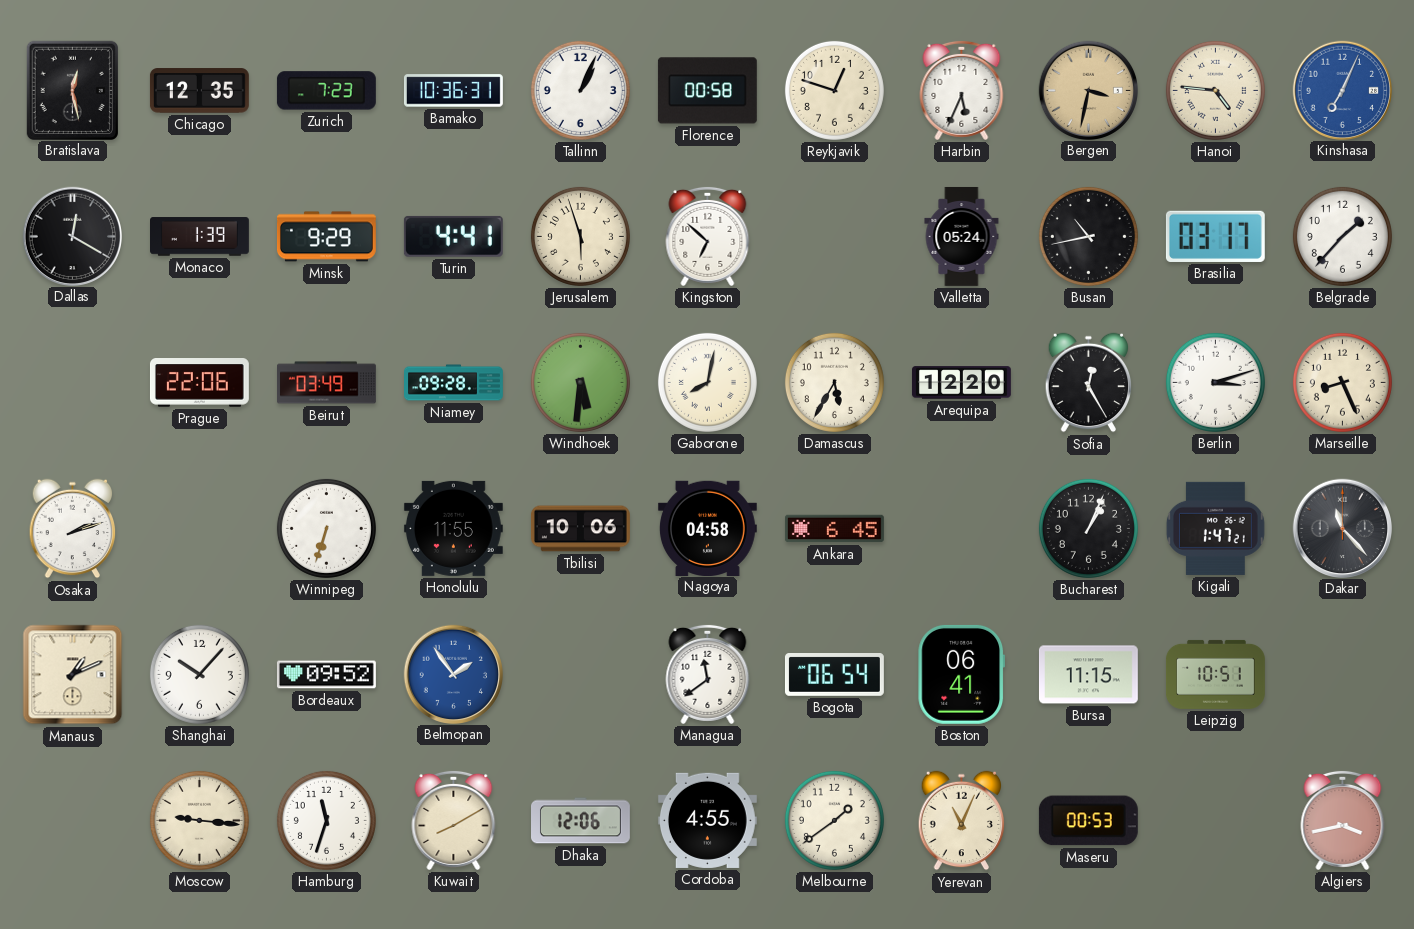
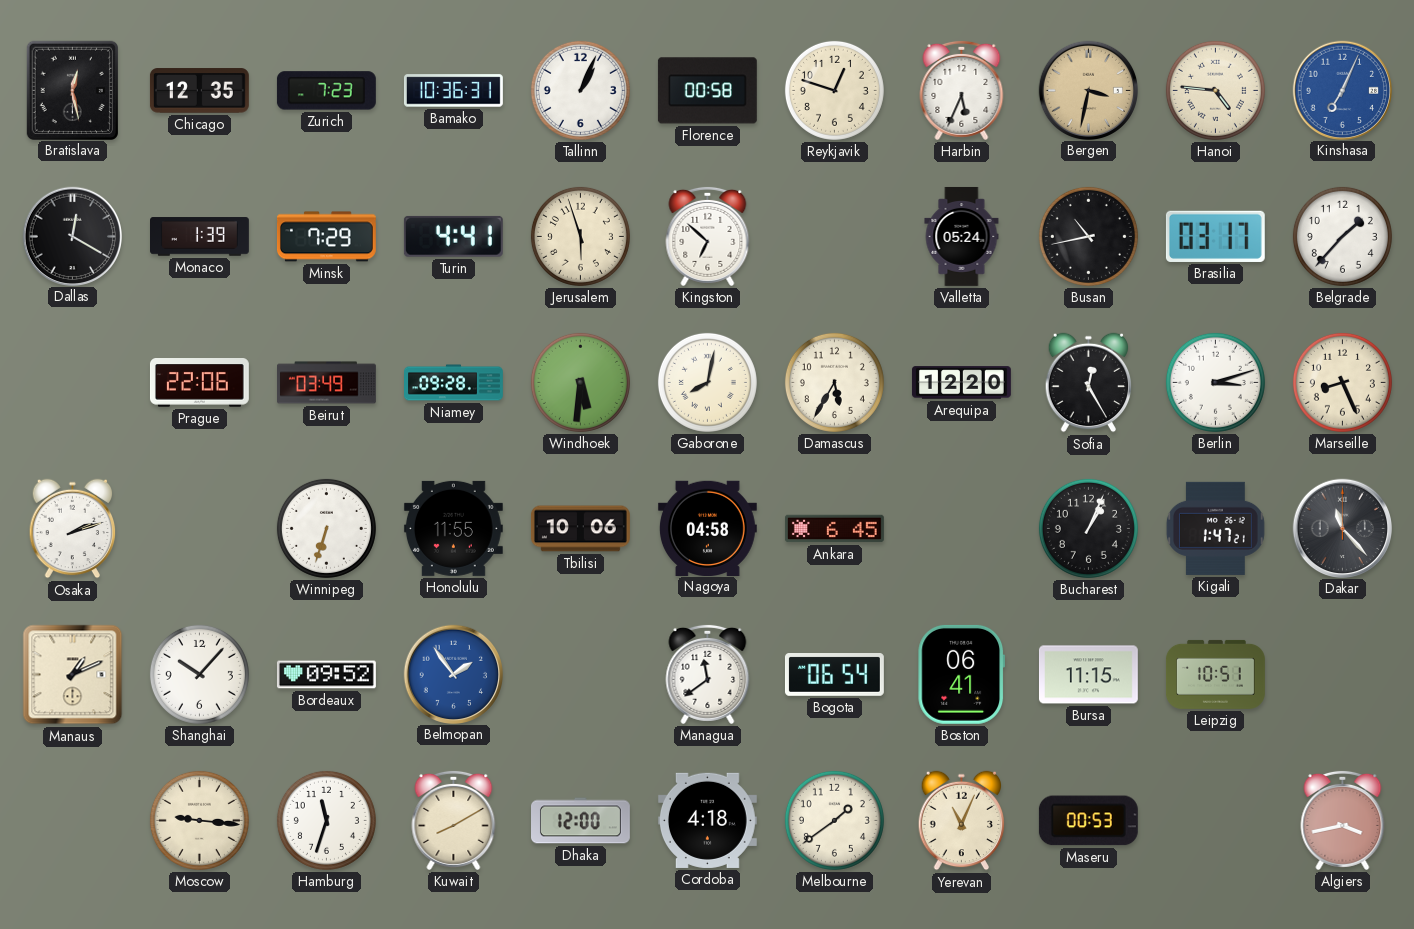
Minsk: 9:29 -> 7:29 (326, 237)
Dhaka: 12:06 -> 12:00 (581, 821)
Cordoba: 4:55 -> 4:18 (707, 820)
